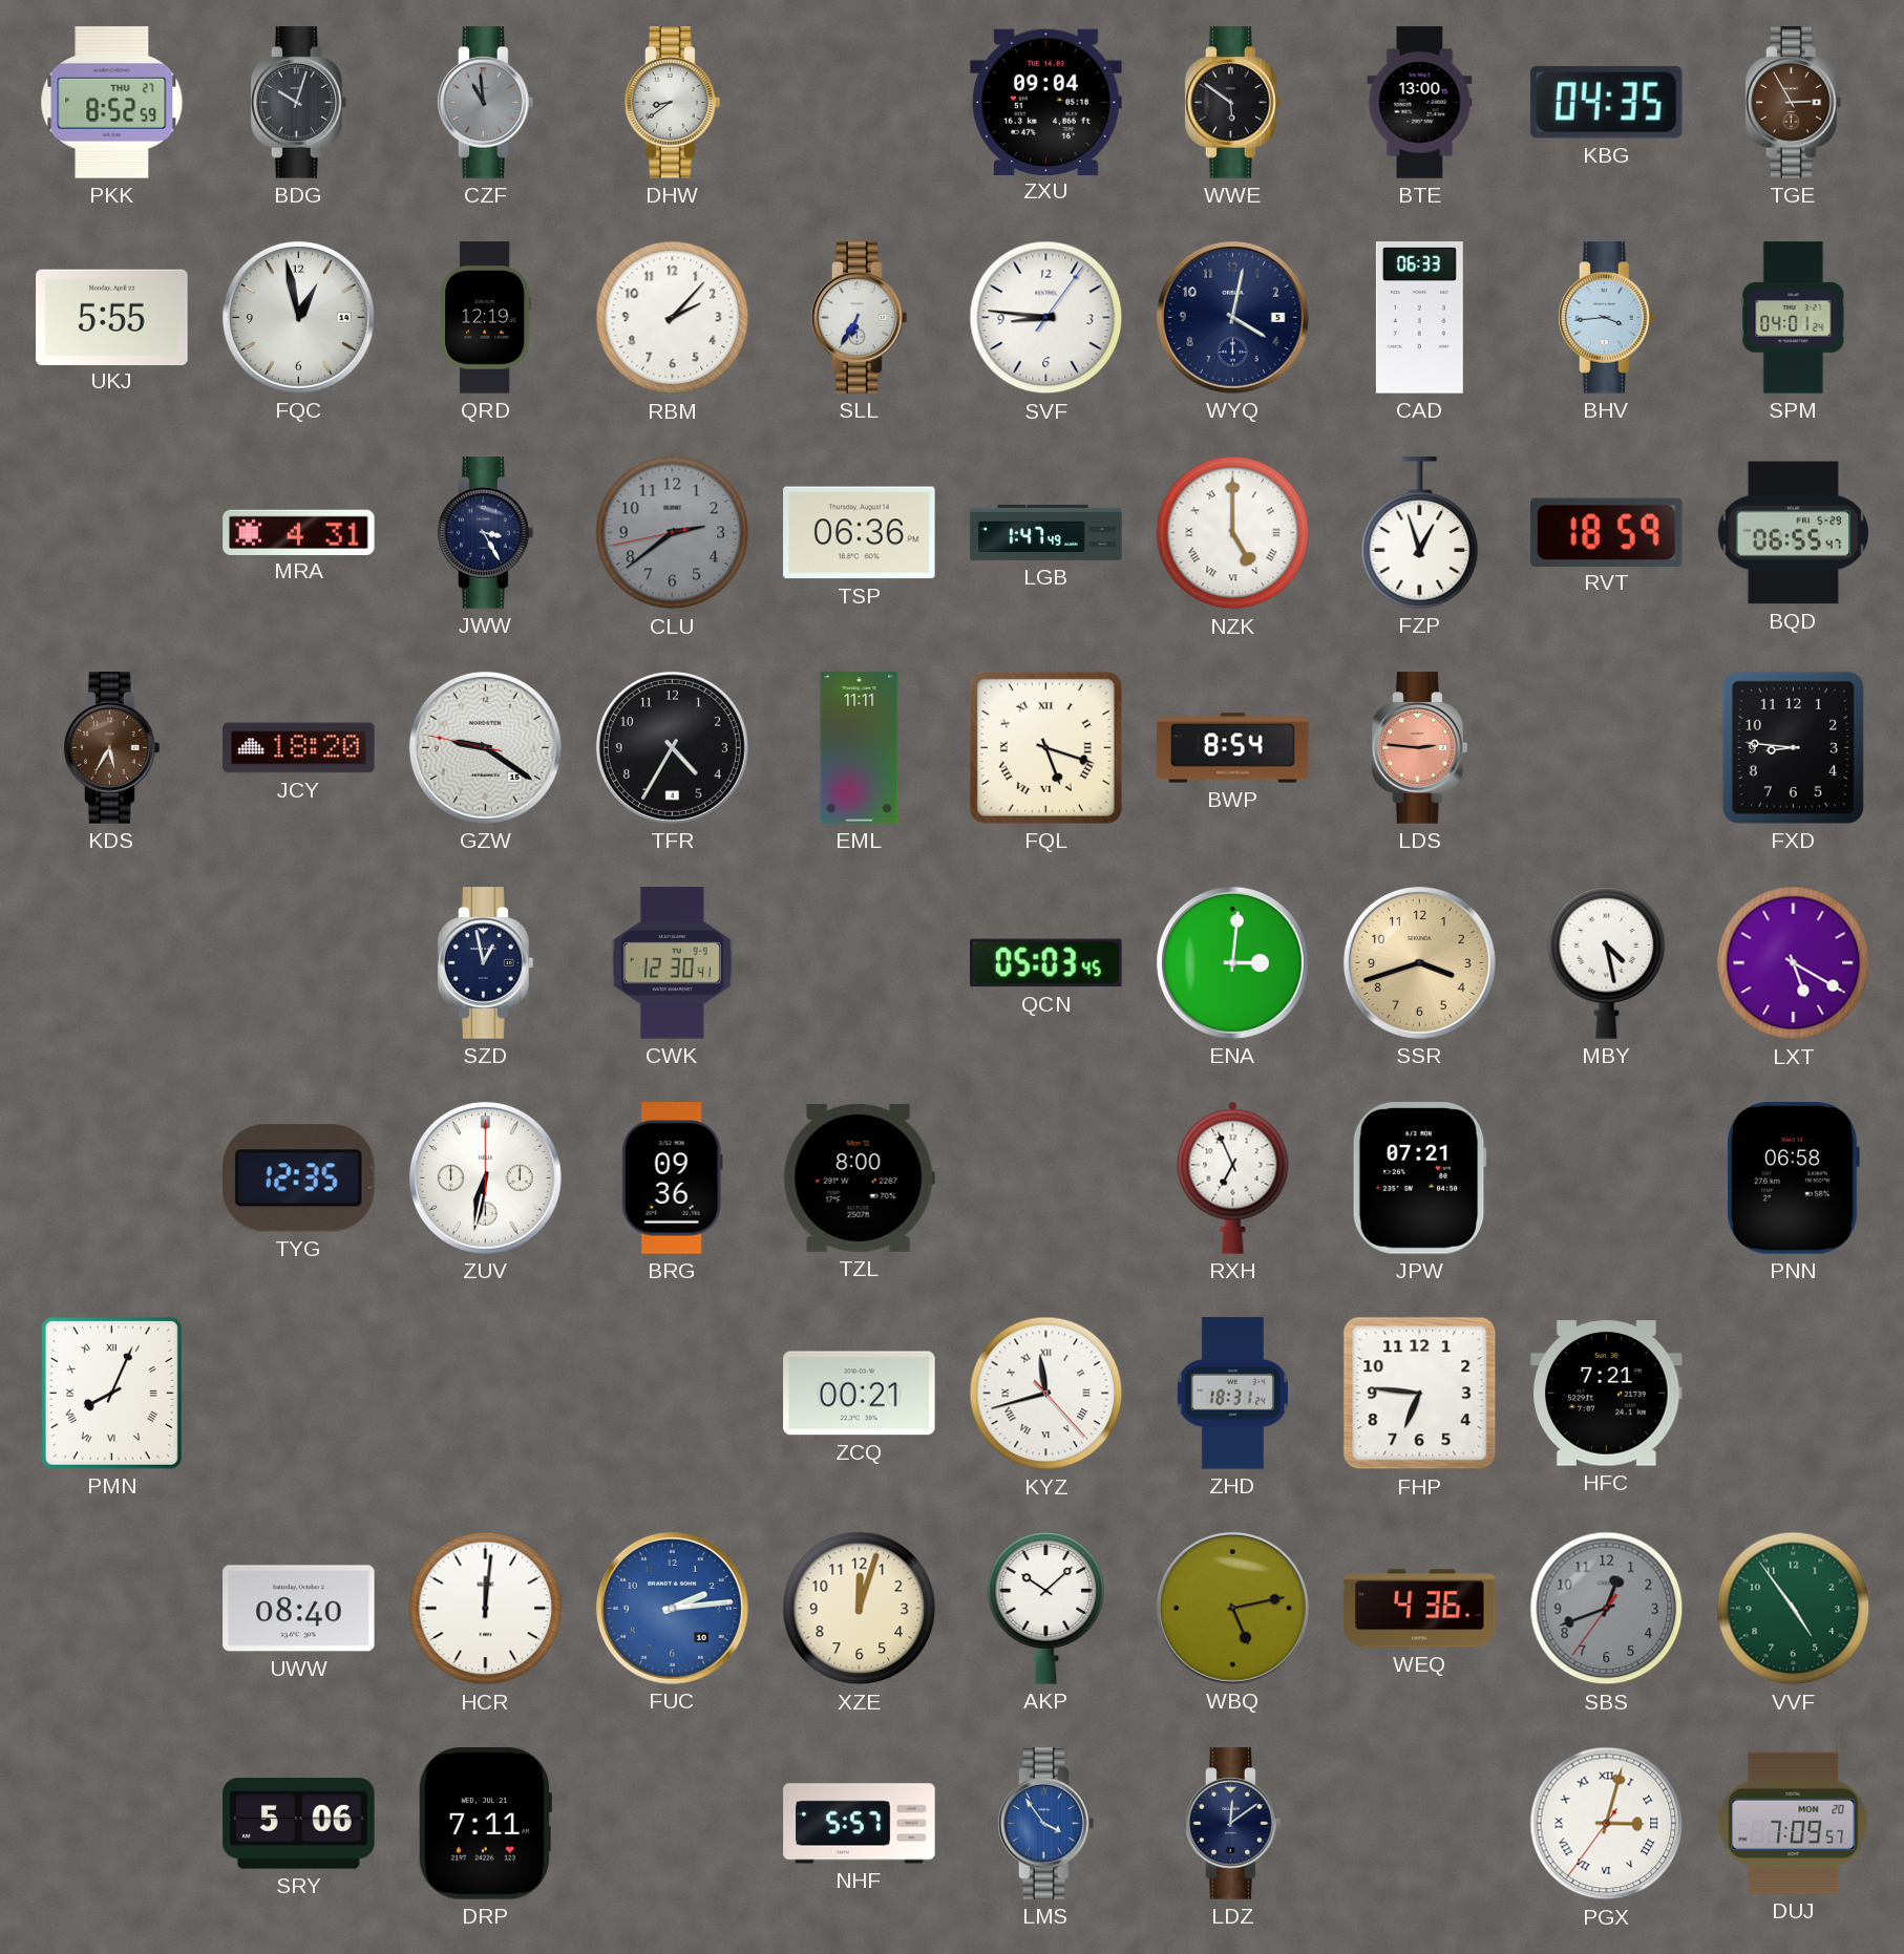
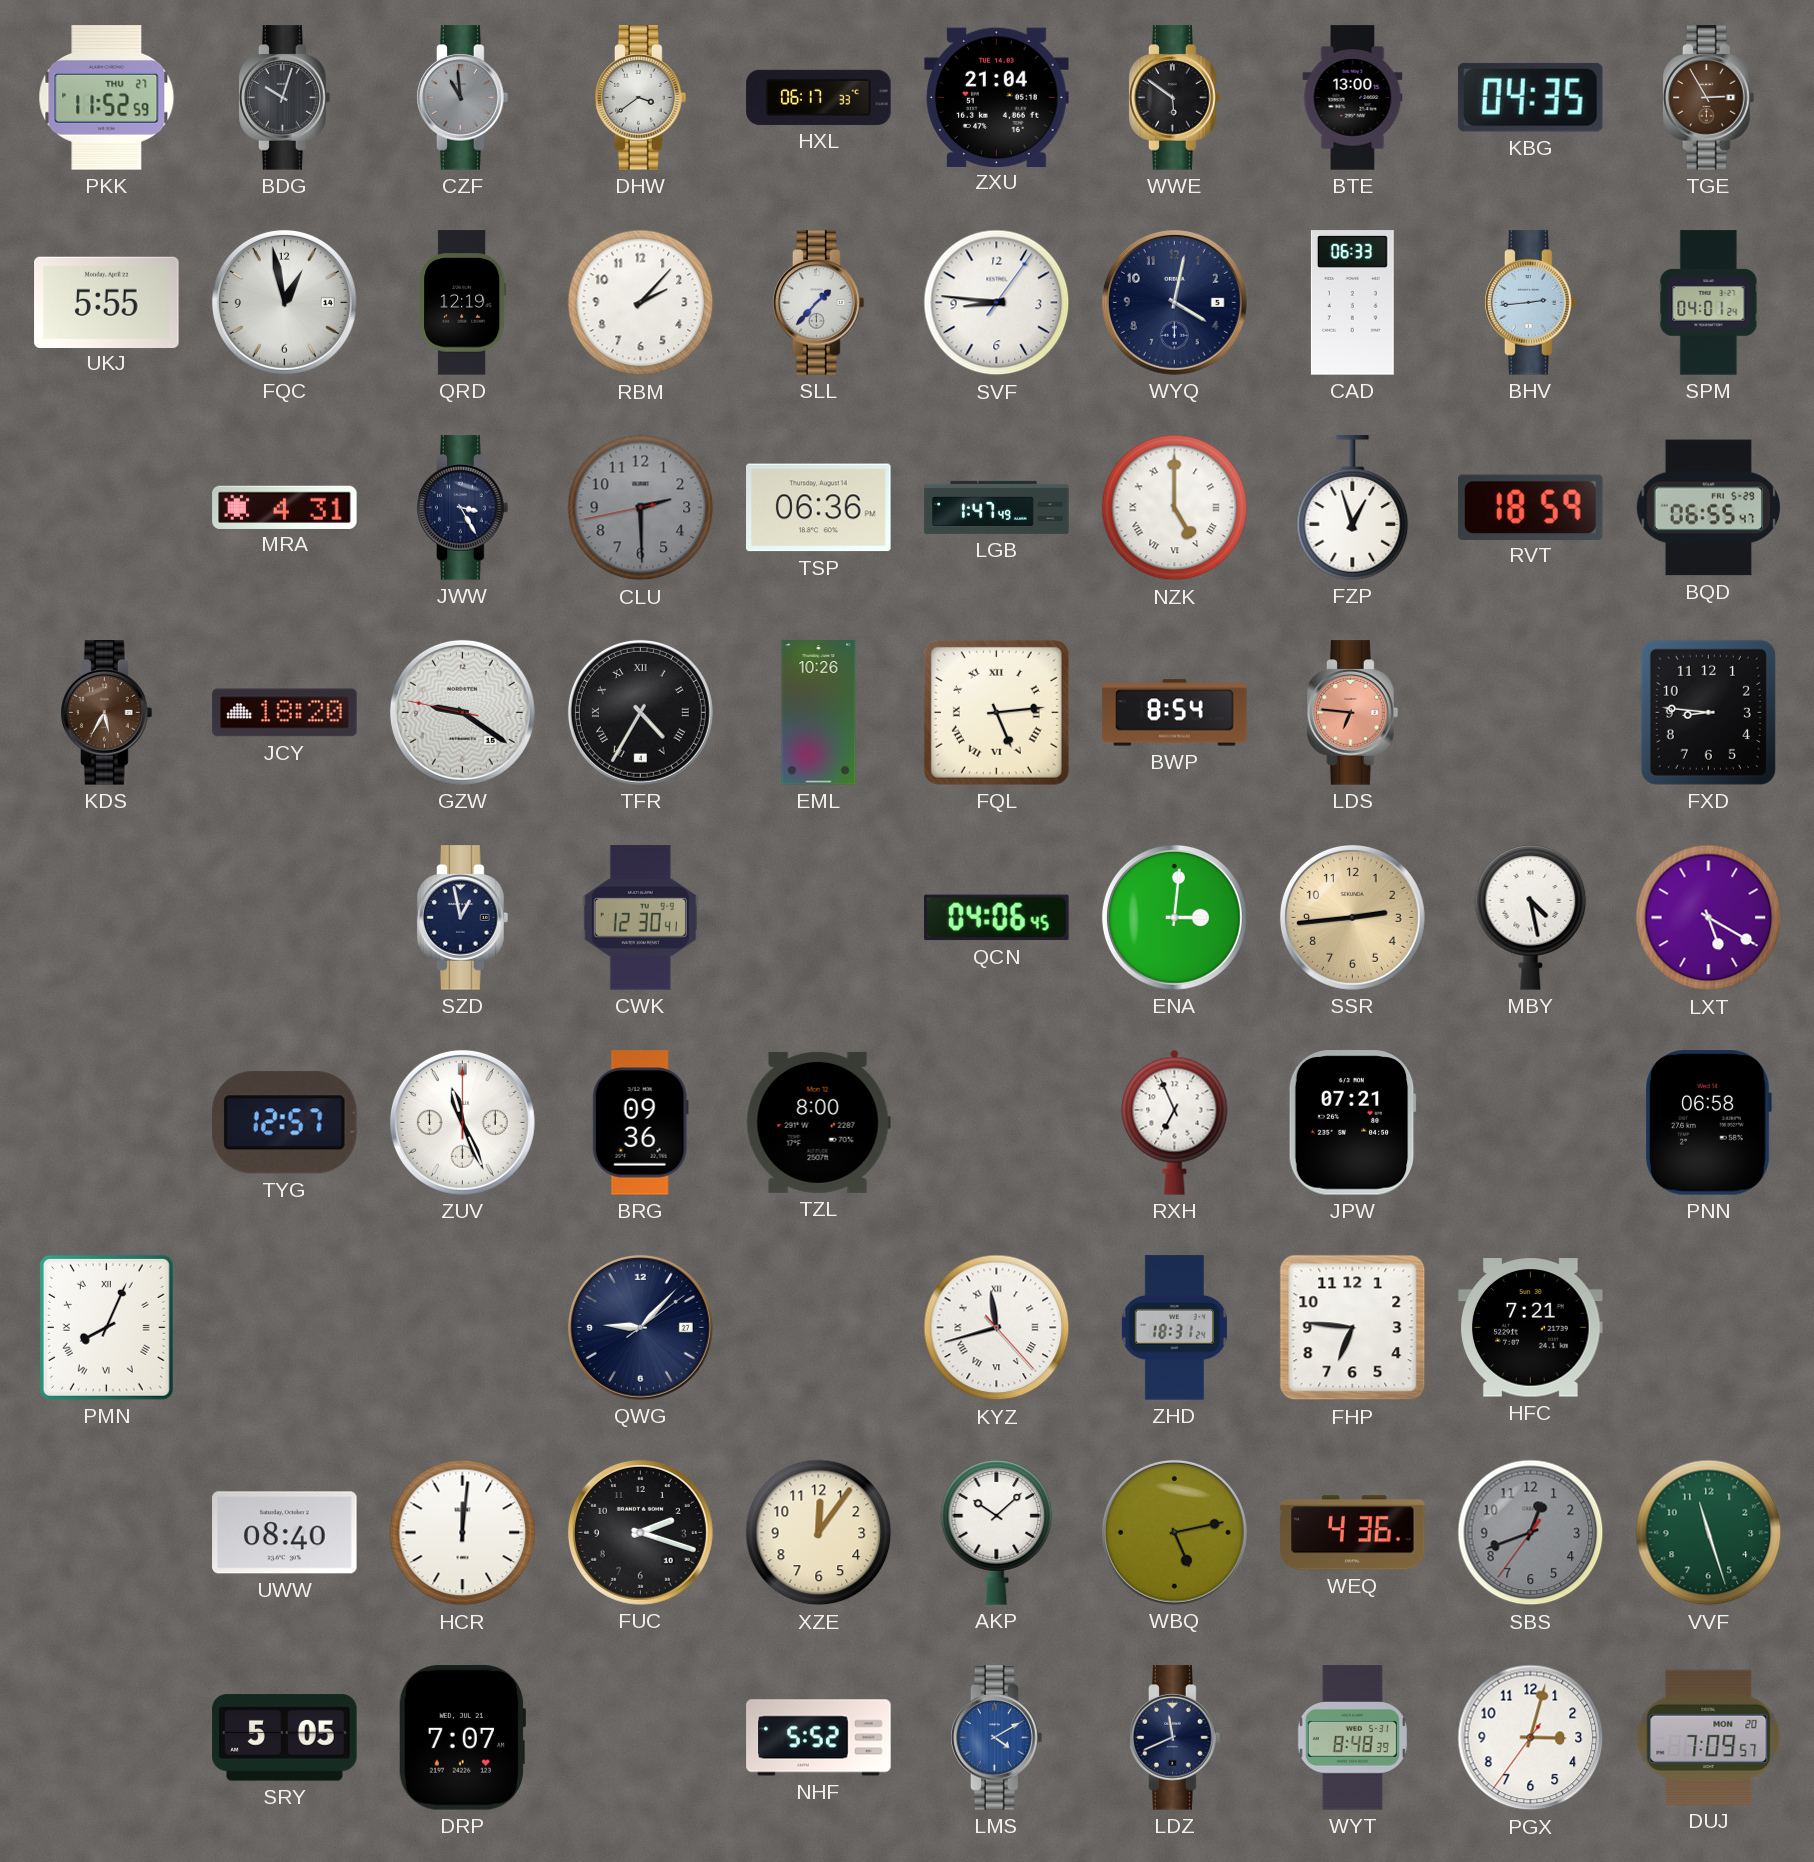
PKK: 8:52 -> 11:52 (107, 98)
DHW: 8:39 -> 3:39 (641, 98)
HXL: none -> 06:17 (819, 97)
ZXU: 09:04 -> 21:04 (997, 97)
SLL: 6:35 -> 1:37 (819, 303)
BHV: 3:44 -> 2:44 (1531, 303)
CLU: 2:38 -> 2:29 (641, 508)
TFR numerals: Arabic -> Roman (640, 712)
EML: 11:11 -> 10:26 (819, 713)
FQL: 5:18 -> 5:14 (996, 712)
LDS: 2:46 -> 6:46 (1353, 713)
QCN: 05:03 -> 04:06 (997, 918)
SSR: 3:42 -> 2:44 (1352, 917)
TYG: 12:35 -> 12:57 (284, 1123)
ZUV: 6:32 -> 11:26 (462, 1122)
QWG: none -> 9:07 (640, 1327)
ZCQ: 00:21 -> none (860, 1394)
FUC: 2:14 -> 2:18 (640, 1532)
FUC dial: blue -> black (640, 1532)
XZE: 12:03 -> 12:06 (819, 1533)
VVF: 4:54 -> 11:27 (1709, 1533)
SRY: 5:06 -> 5:05 (285, 1738)
DRP: 7:11 -> 7:07 (461, 1738)
NHF: 5:57 -> 5:52 (819, 1738)
LMS: 3:54 -> 4:10 (997, 1738)
LDZ: 12:09 -> 11:41 (1175, 1738)
WYT: none -> 8:48 (1352, 1738)
PGX numerals: Roman -> Arabic (1531, 1738)
